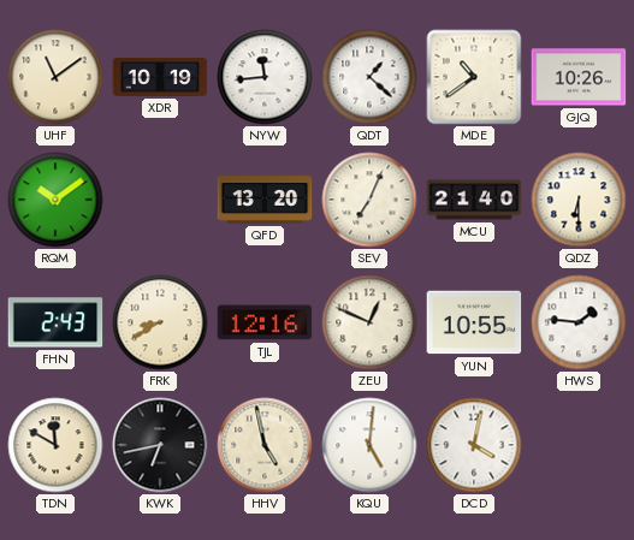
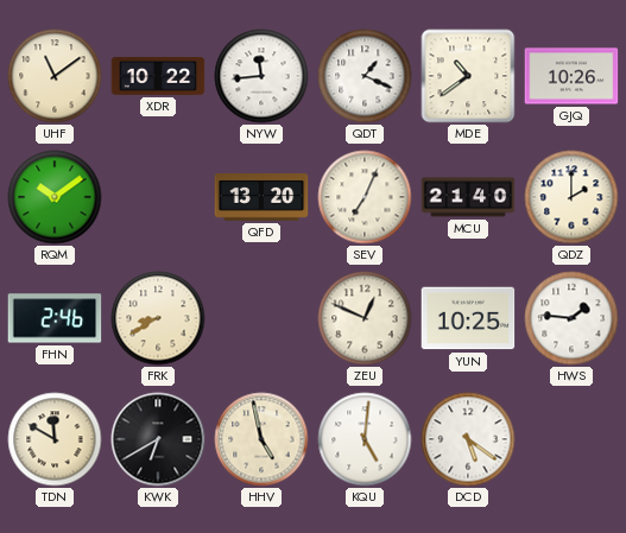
XDR: 10:19 -> 10:22 (158, 76)
QDT: 1:22 -> 1:19 (365, 76)
QDZ: 6:30 -> 2:00 (571, 197)
FHN: 2:43 -> 2:46 (55, 318)
TJL: 12:16 -> none (265, 322)
YUN: 10:55 -> 10:25 (468, 318)
KWK: 6:43 -> 6:40 (158, 439)
DCD: 4:02 -> 5:21 (468, 439)
